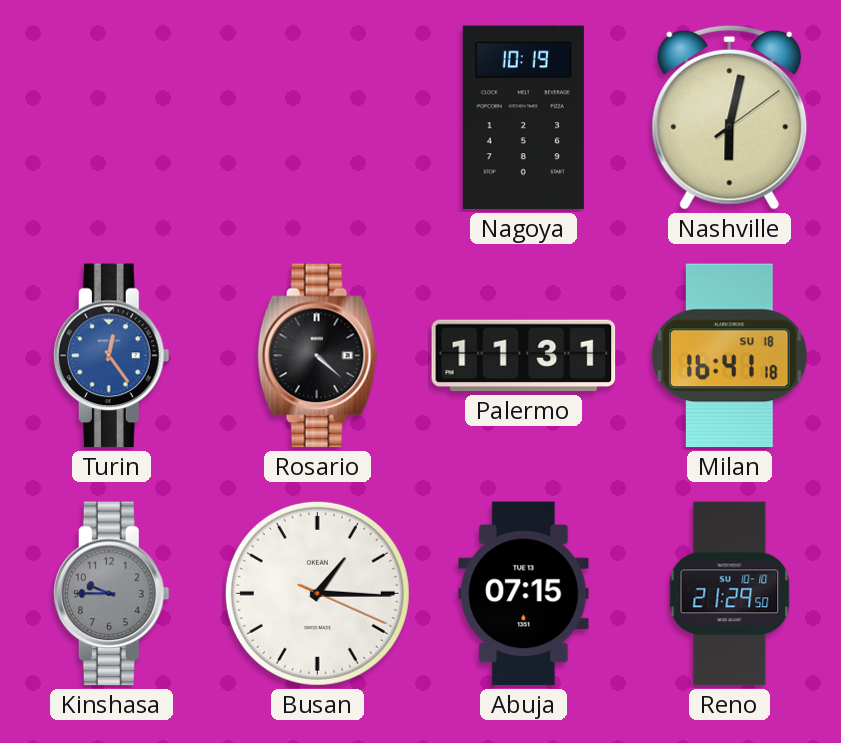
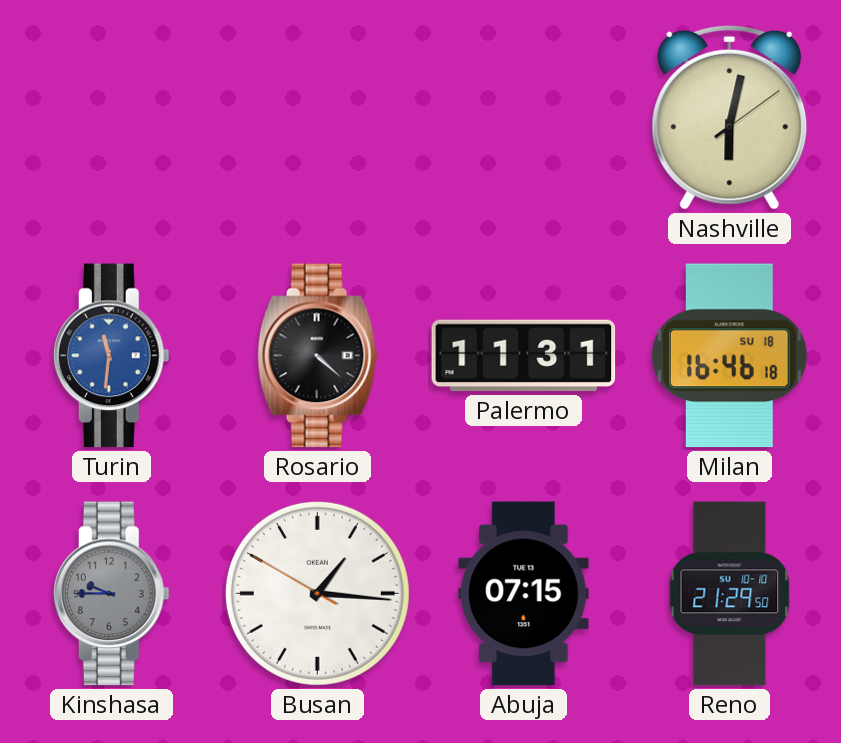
Nagoya: 10:19 -> none (523, 118)
Turin: 12:24 -> 11:31 (111, 356)
Milan: 16:41 -> 16:46 (730, 356)
Busan: 1:15:19 -> 1:15:50 (317, 593)
